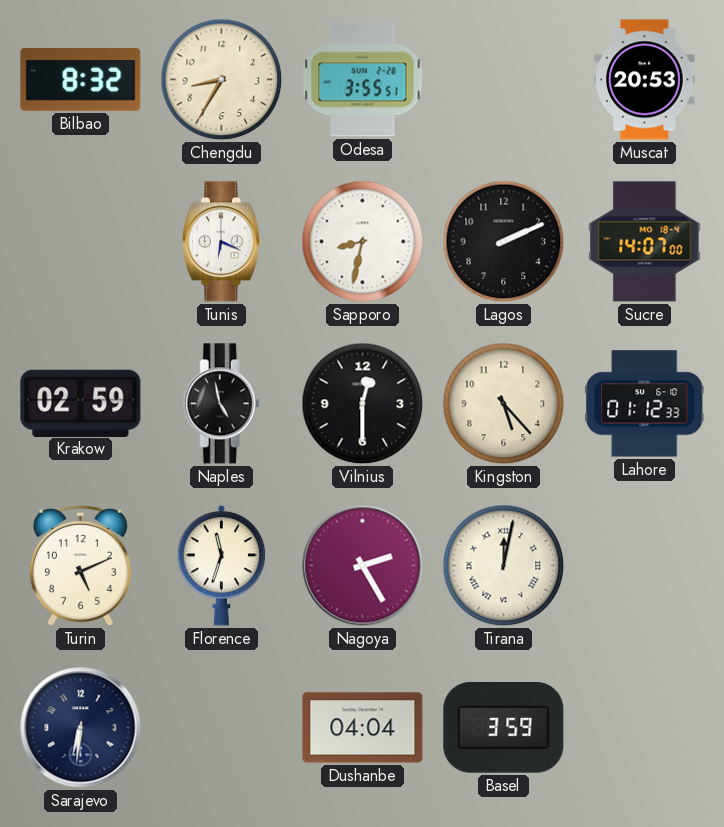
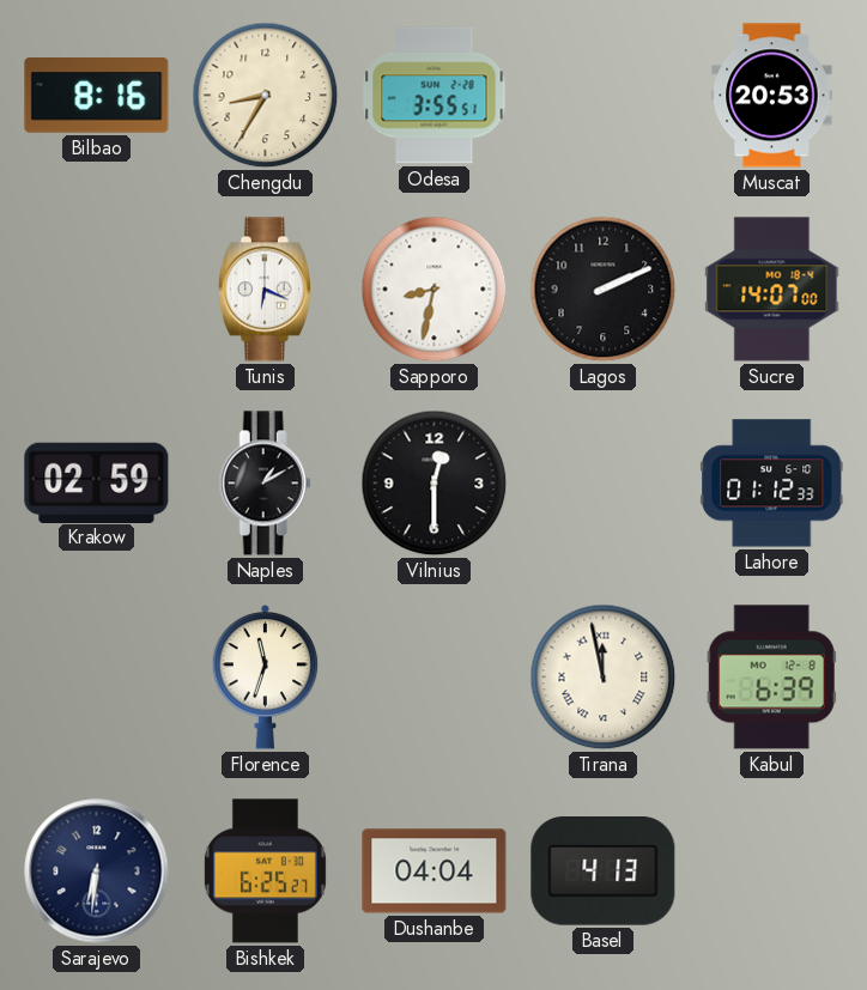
Bilbao: 8:32 -> 8:16 (97, 96)
Naples: 4:58 -> 1:10 (265, 484)
Kingston: 5:23 -> none (504, 404)
Turin: 5:11 -> none (80, 565)
Nagoya: 2:25 -> none (363, 566)
Tirana: 12:02 -> 11:58 (604, 678)
Kabul: none -> 6:39 (771, 678)
Bishkek: none -> 6:25 (265, 871)
Basel: 3:59 -> 4:13 (604, 871)
